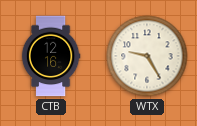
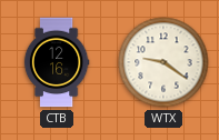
WTX: 9:25 -> 9:21 (163, 62)
